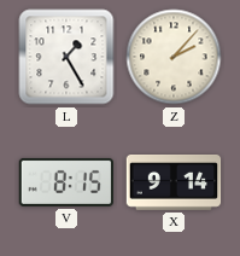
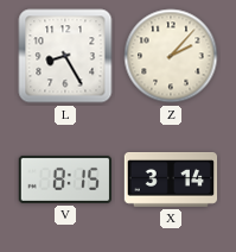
L: 1:25 -> 8:25 (65, 56)
X: 9:14 -> 3:14 (171, 181)
